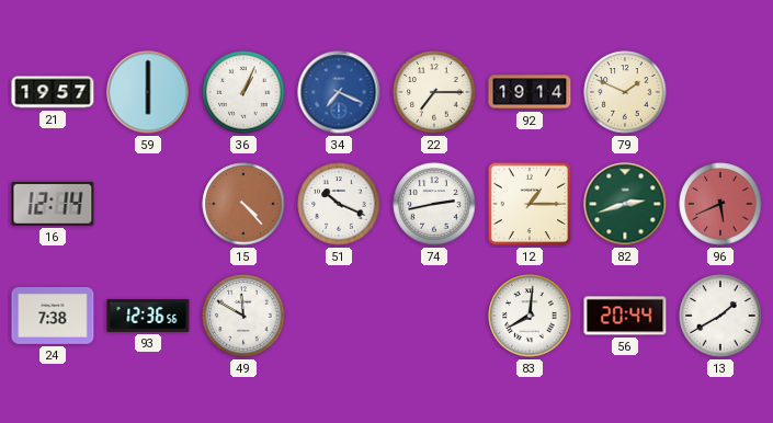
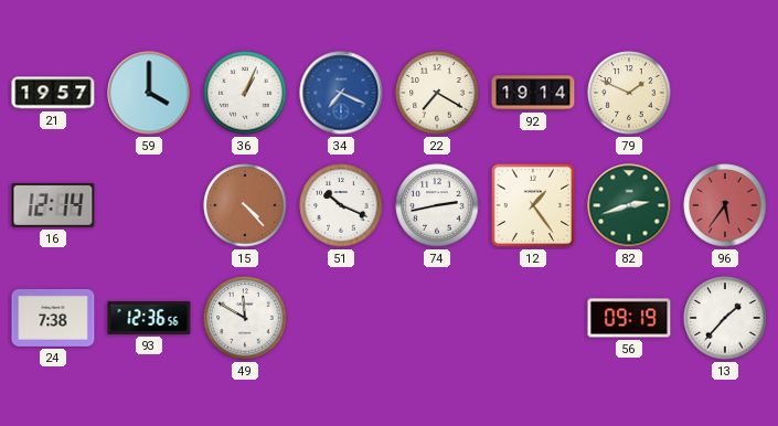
59: 6:00 -> 4:00 (149, 93)
22: 7:15 -> 7:20 (437, 93)
12: 1:15 -> 1:24 (533, 205)
96: 5:41 -> 5:36 (725, 205)
83: 8:01 -> none (530, 316)
56: 20:44 -> 09:19 (629, 318)
13: 1:40 -> 1:37 (725, 318)
